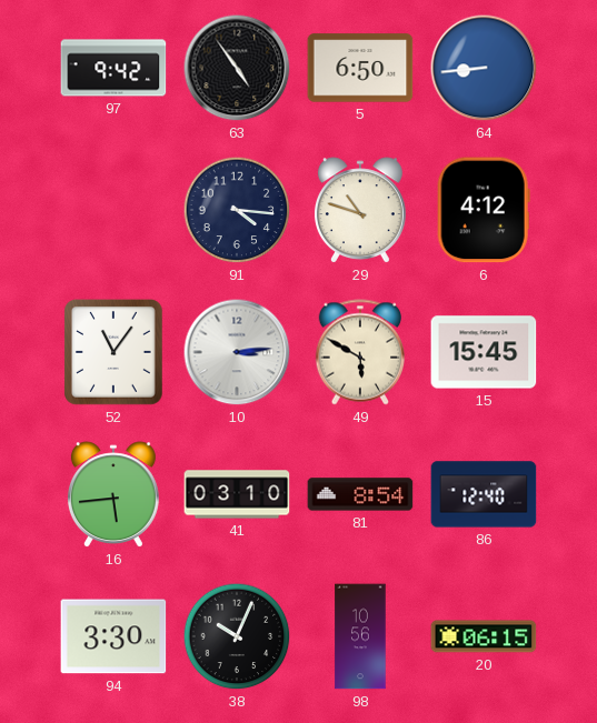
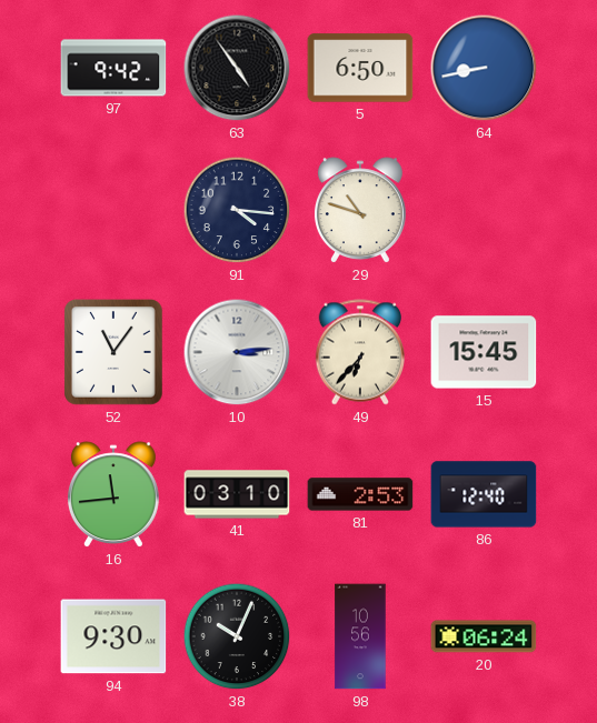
64: 8:44 -> 8:43 (484, 68)
6: 4:12 -> none (484, 210)
49: 5:50 -> 6:37 (359, 352)
16: 5:44 -> 11:44 (113, 495)
81: 8:54 -> 2:53 (360, 494)
94: 3:30 -> 9:30 (113, 636)
20: 06:15 -> 06:24 (484, 636)
